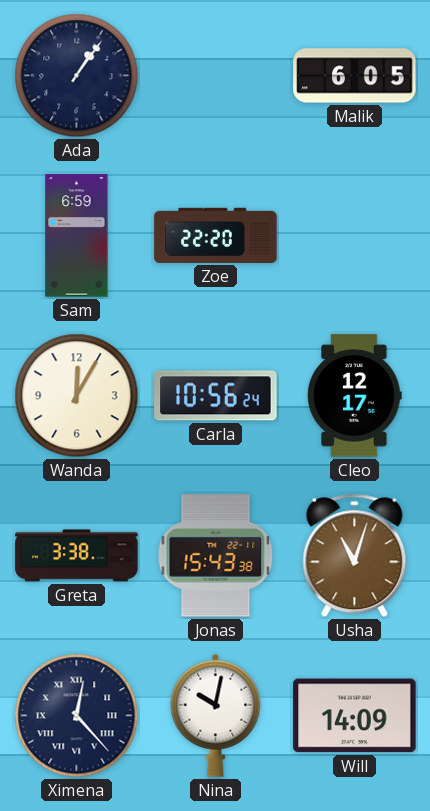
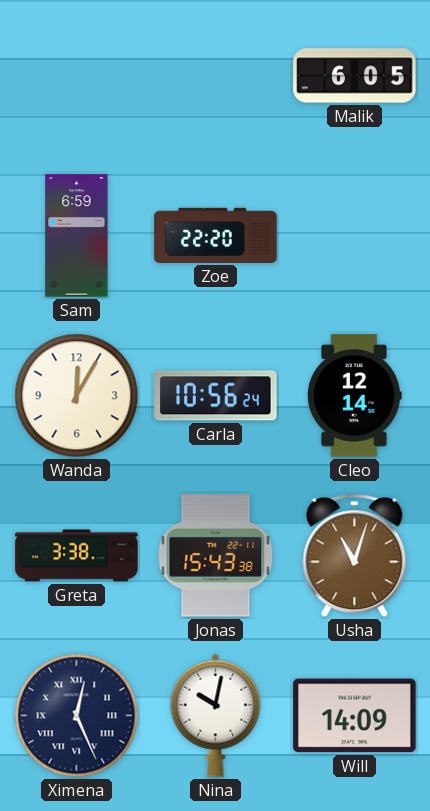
Ada: 1:06 -> none (77, 76)
Cleo: 12:17 -> 12:14 (355, 396)
Ximena: 12:23 -> 12:26 (77, 716)
